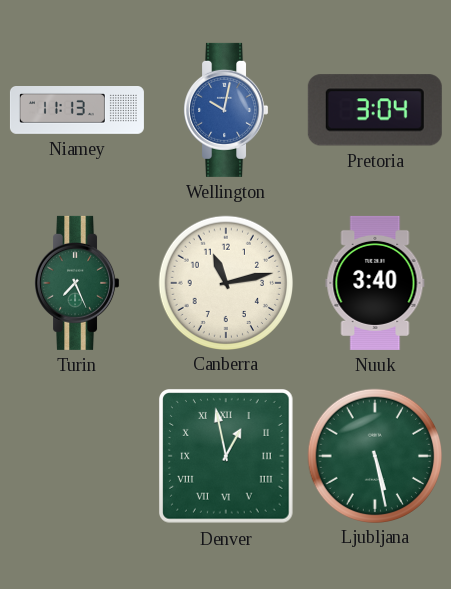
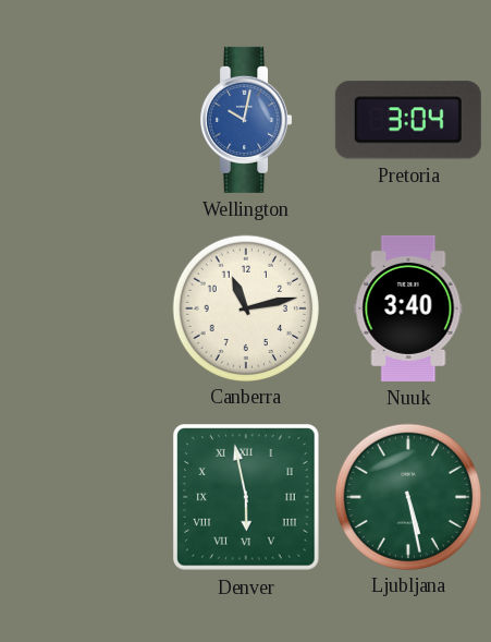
Niamey: 11:13 -> none (77, 111)
Turin: 7:26 -> none (77, 283)
Denver: 12:58 -> 5:58 (247, 498)
